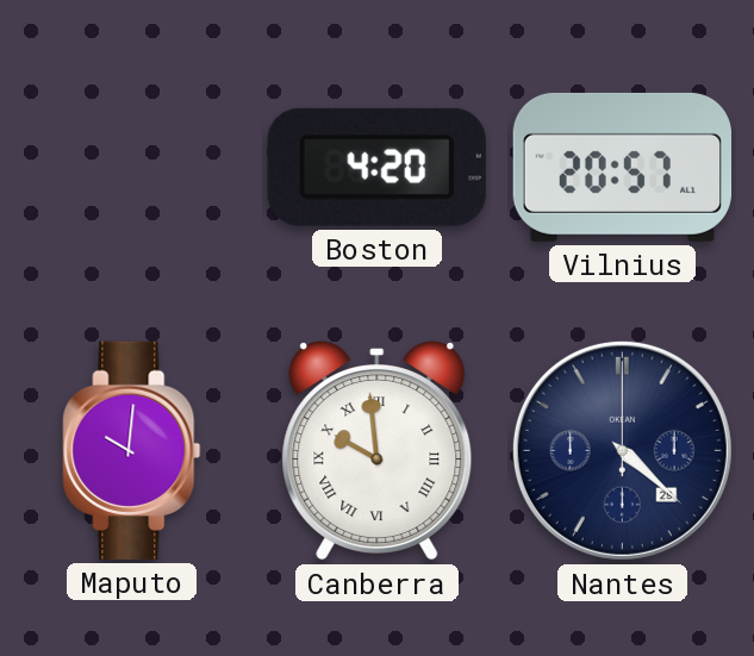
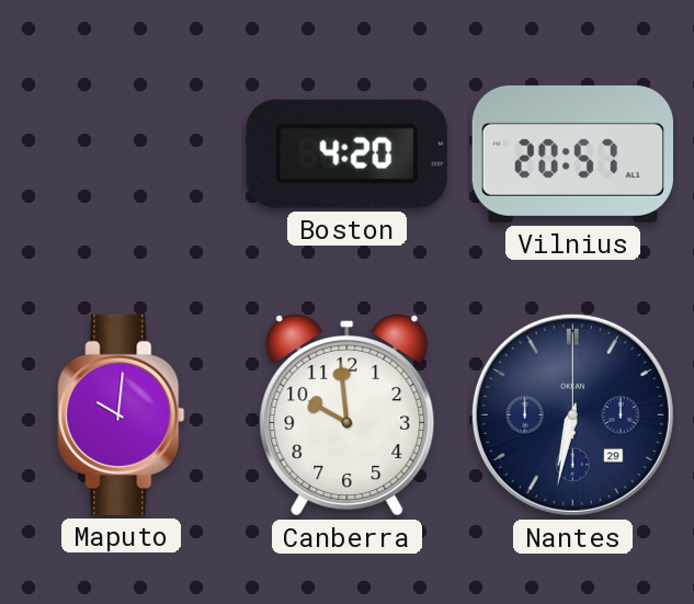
Canberra numerals: Roman -> Arabic (348, 414)
Nantes: 4:22 -> 6:32 (572, 414)
